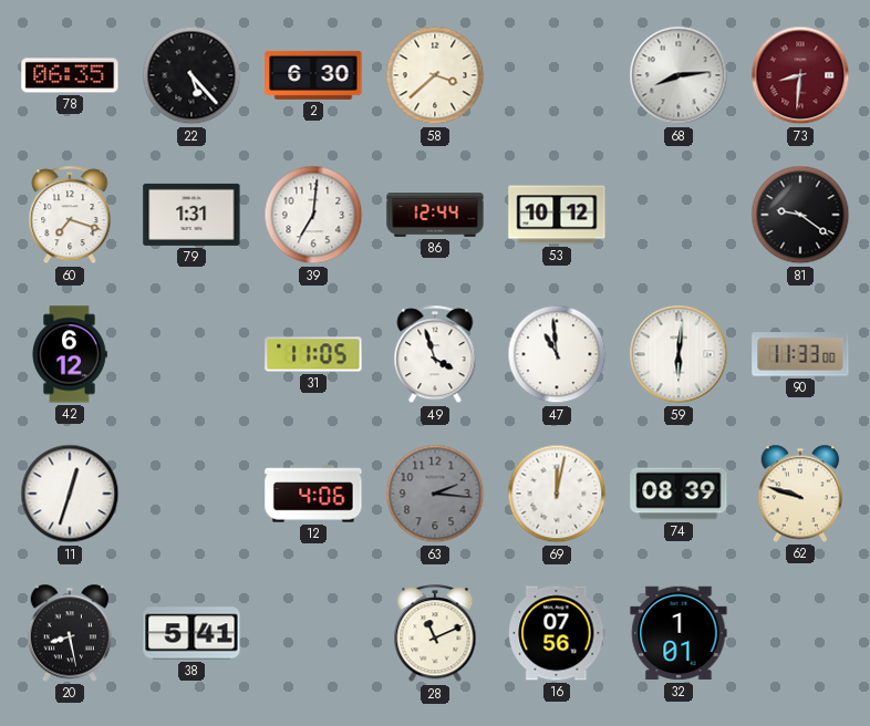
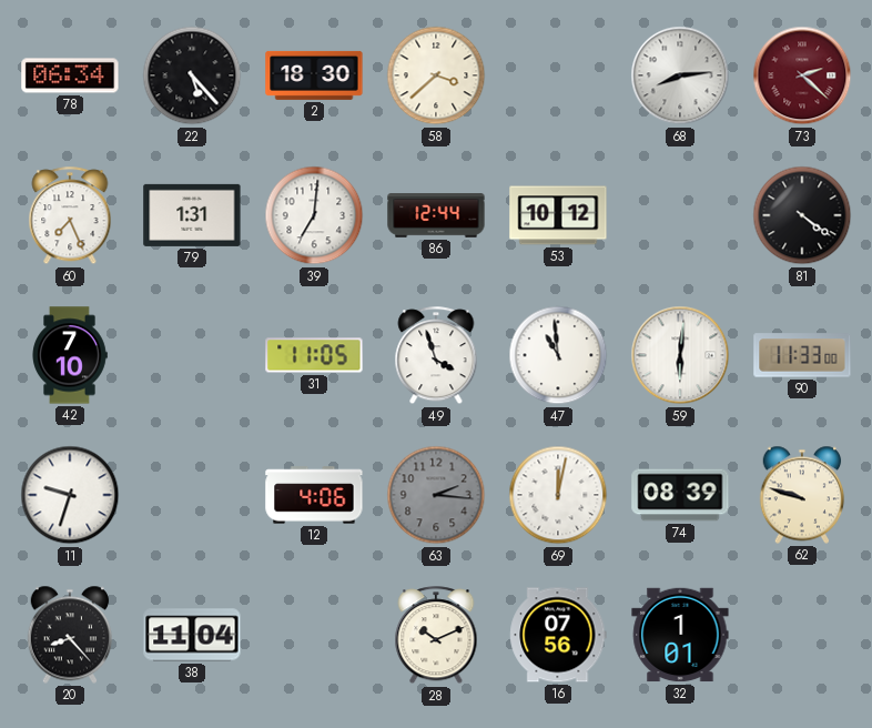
78: 06:35 -> 06:34 (70, 75)
2: 6:30 -> 18:30 (314, 75)
73: 8:31 -> 2:22 (802, 75)
60: 7:18 -> 7:26 (70, 216)
81: 9:21 -> 4:21 (802, 215)
42: 6:12 -> 7:10 (70, 355)
11: 12:33 -> 9:33 (70, 495)
20: 8:28 -> 8:23 (70, 635)
38: 5:41 -> 11:04 (192, 635)
28: 11:11 -> 10:11 (436, 636)
